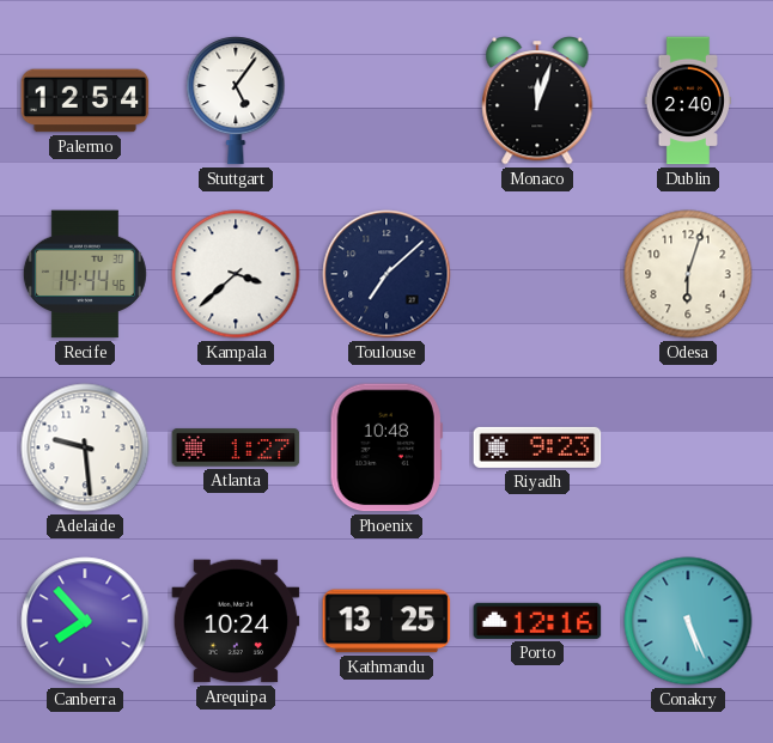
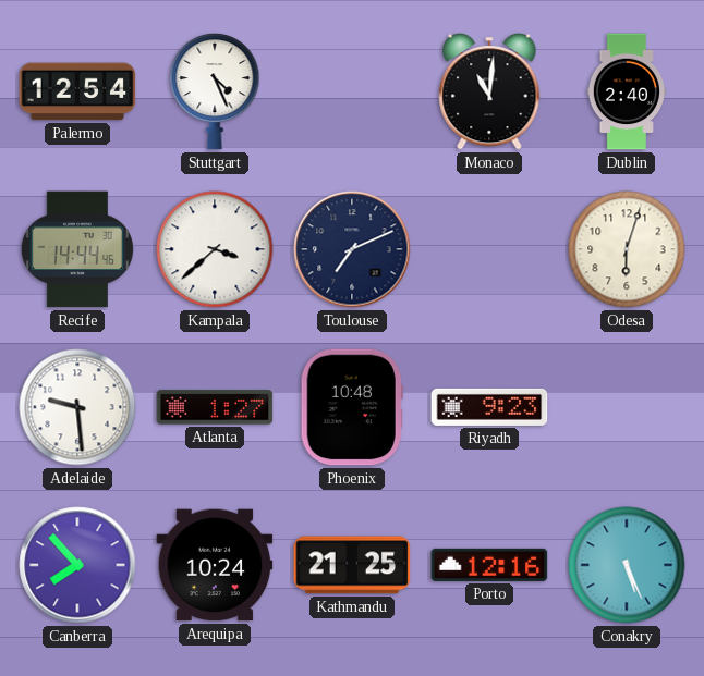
Stuttgart: 5:06 -> 4:26 (215, 91)
Monaco: 12:03 -> 11:01 (489, 93)
Toulouse: 7:08 -> 7:11 (352, 249)
Kathmandu: 13:25 -> 21:25 (352, 565)
